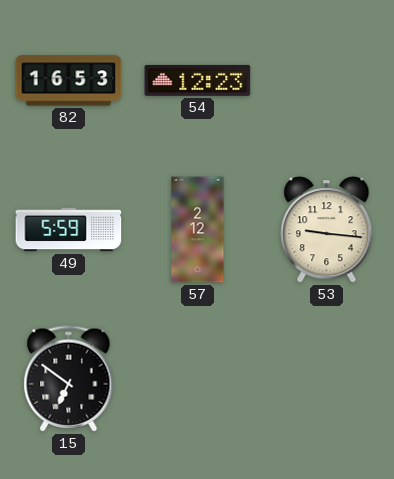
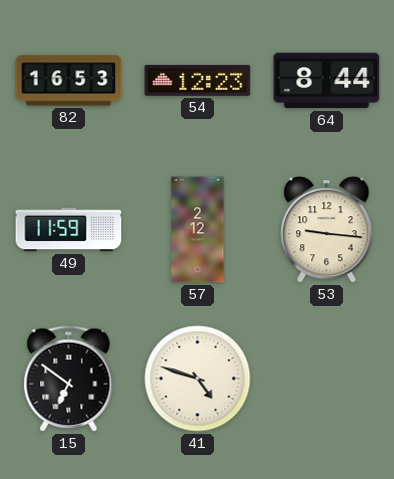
64: none -> 8:44 (327, 81)
49: 5:59 -> 11:59 (69, 230)
41: none -> 4:48 (198, 379)
